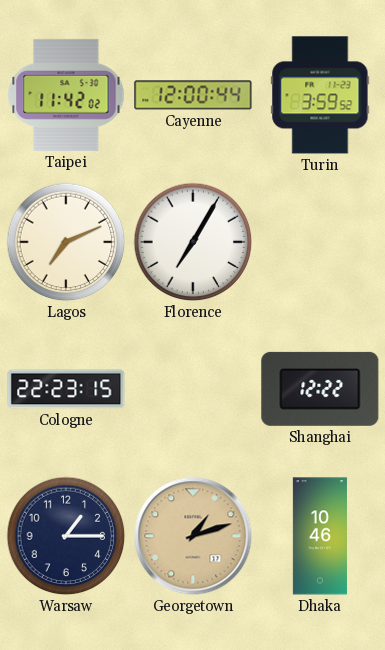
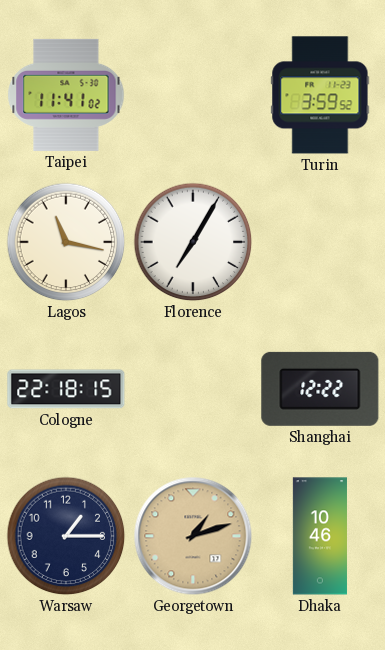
Taipei: 11:42 -> 11:41 (66, 95)
Cayenne: 12:00 -> none (193, 95)
Lagos: 7:11 -> 11:17 (66, 242)
Cologne: 22:23 -> 22:18 (66, 389)
